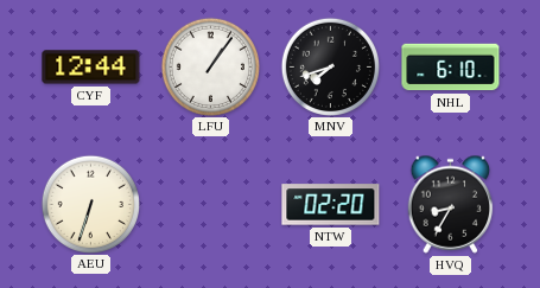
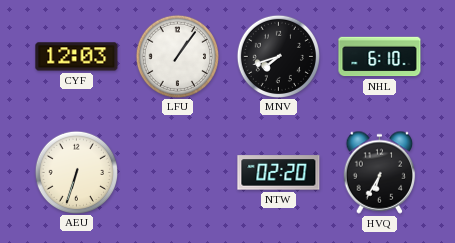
CYF: 12:44 -> 12:03 (77, 57)
HVQ: 8:35 -> 6:35 (380, 172)
